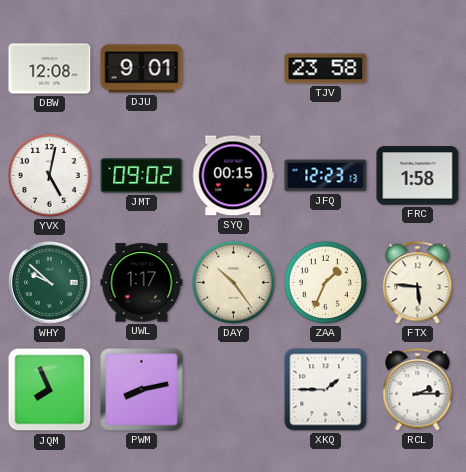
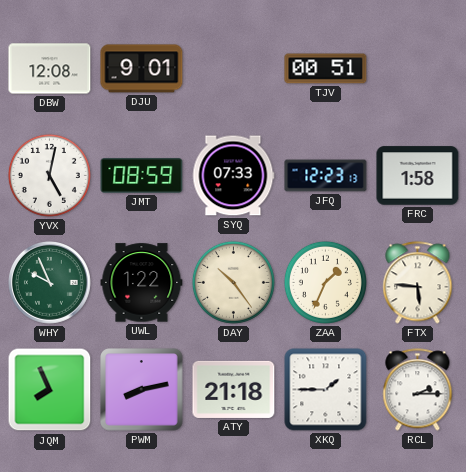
TJV: 23:58 -> 00:51 (326, 69)
JMT: 09:02 -> 08:59 (142, 176)
SYQ: 00:15 -> 07:33 (233, 176)
WHY: 9:52 -> 9:56 (50, 283)
UWL: 1:17 -> 1:22 (142, 283)
ATY: none -> 21:18 (234, 389)
